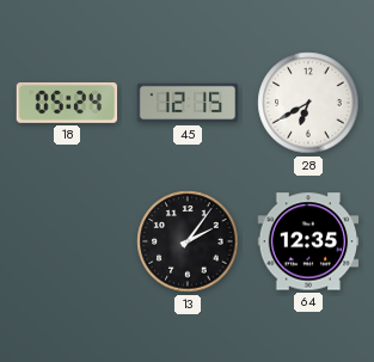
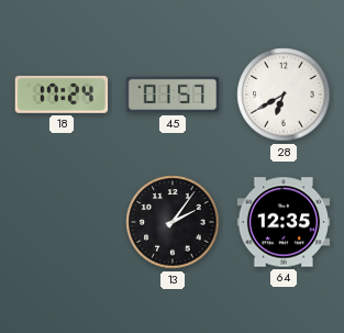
18: 05:24 -> 17:24 (62, 95)
45: 12:15 -> 01:57 (173, 95)
